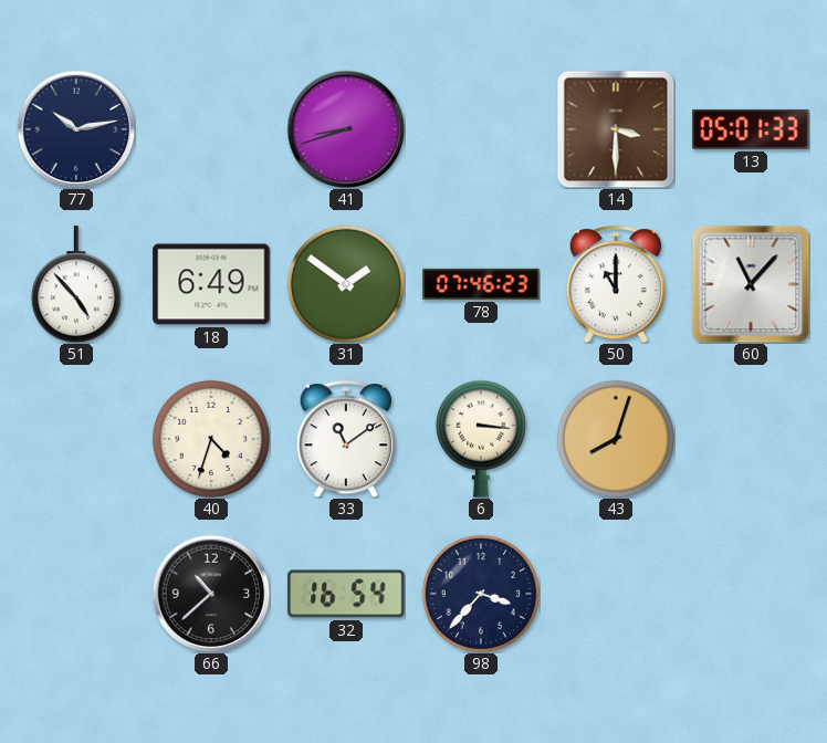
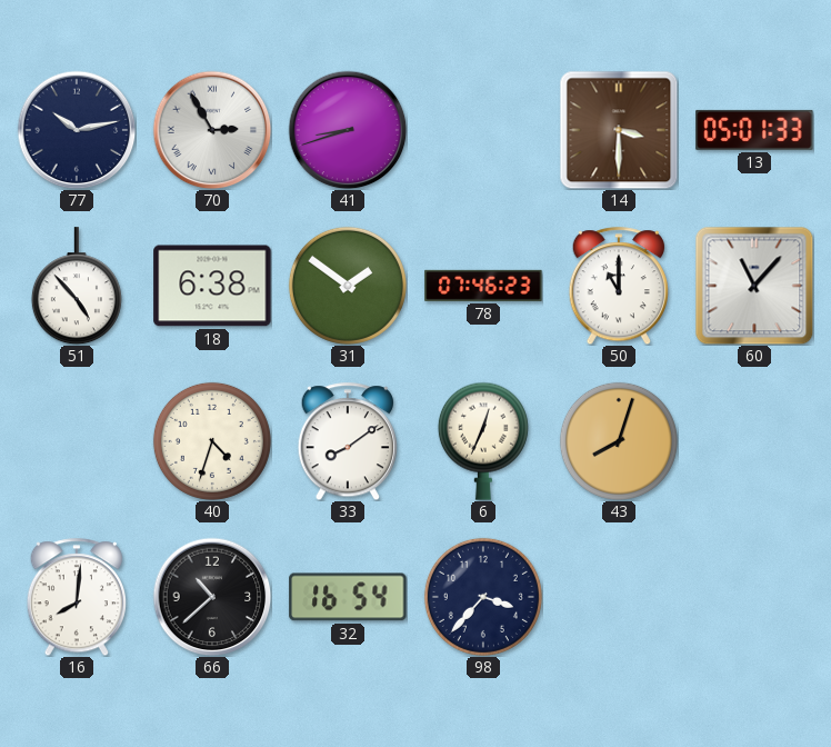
70: none -> 2:55 (212, 130)
18: 6:49 -> 6:38 (212, 286)
33: 11:09 -> 8:09 (347, 441)
6: 3:16 -> 12:34 (483, 441)
16: none -> 8:01 (76, 597)
